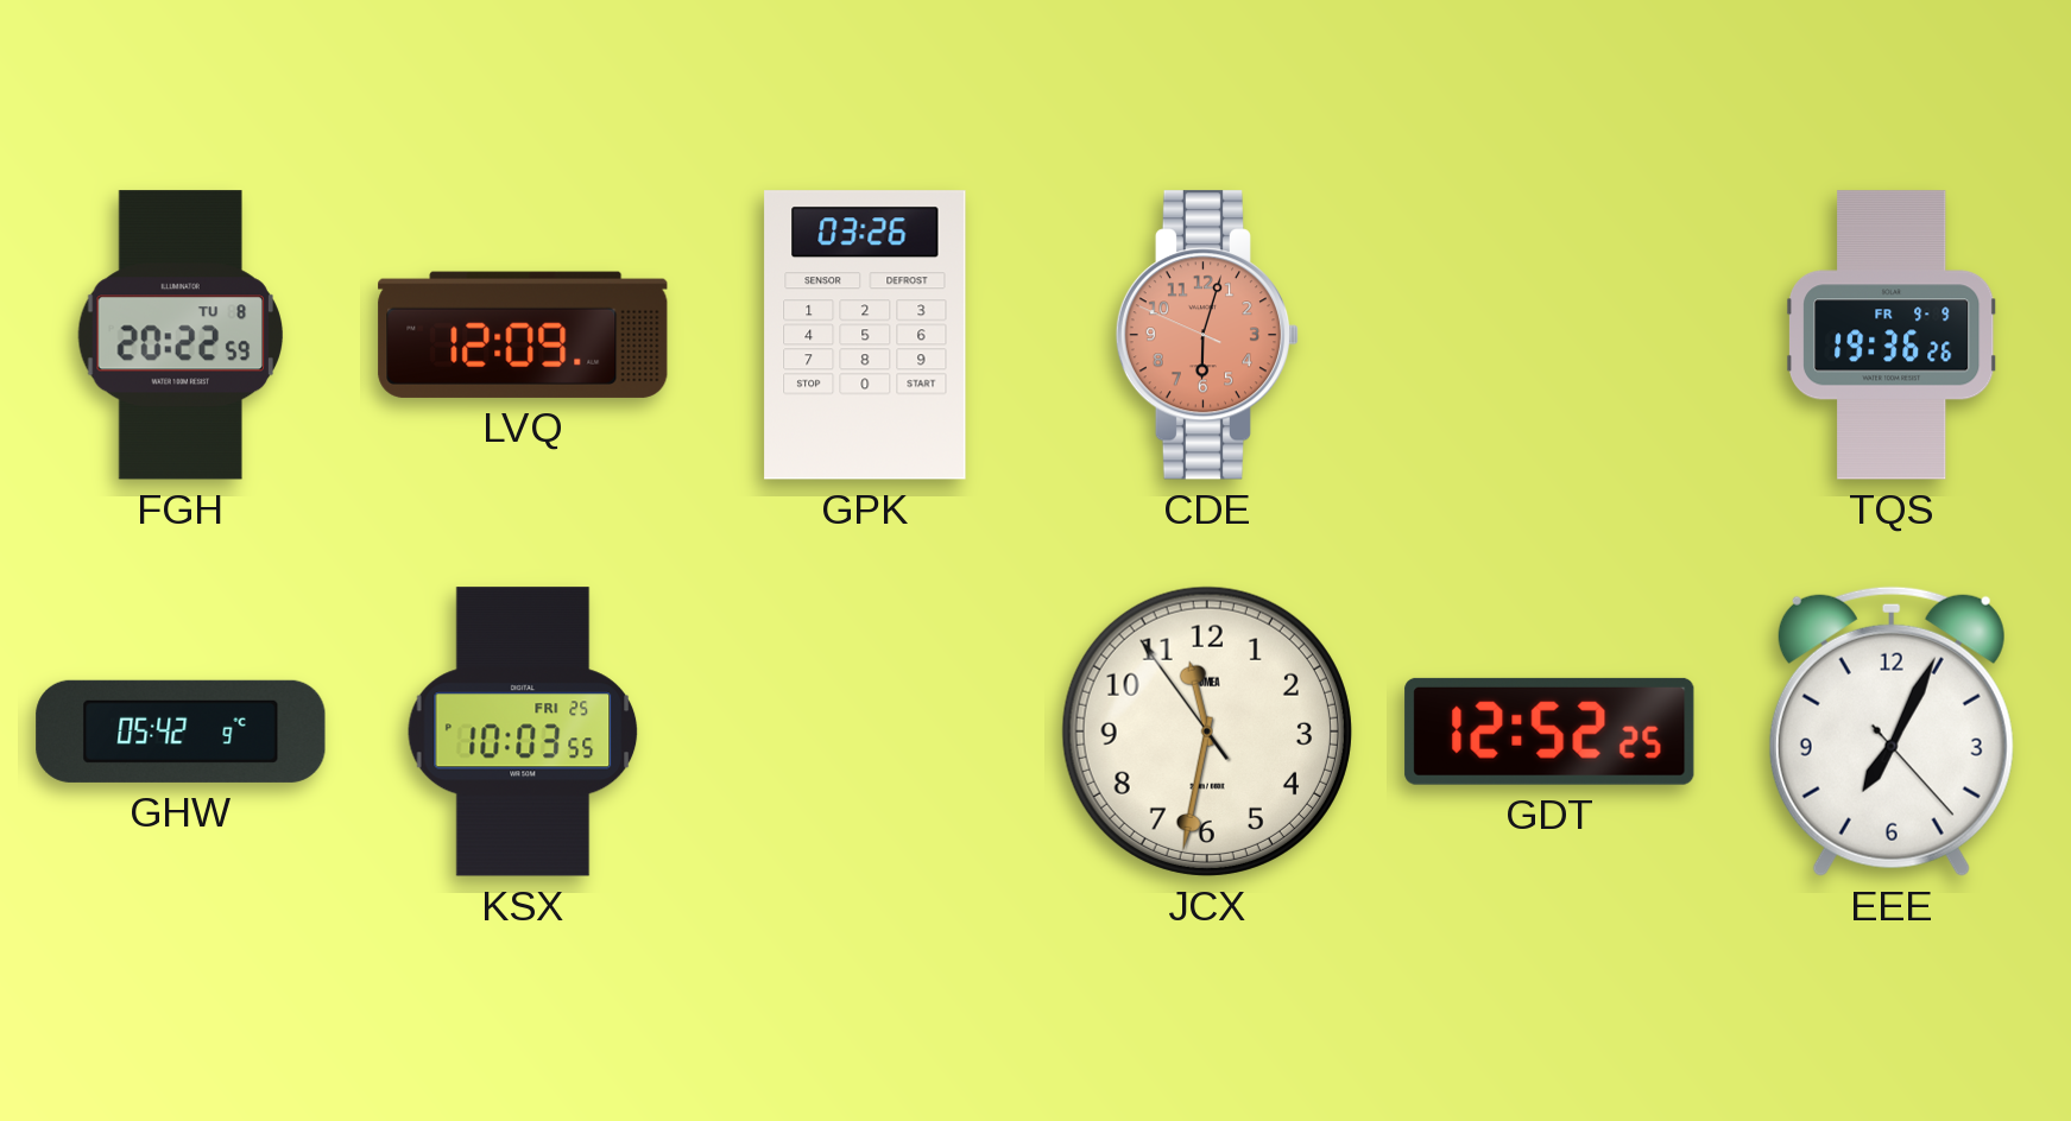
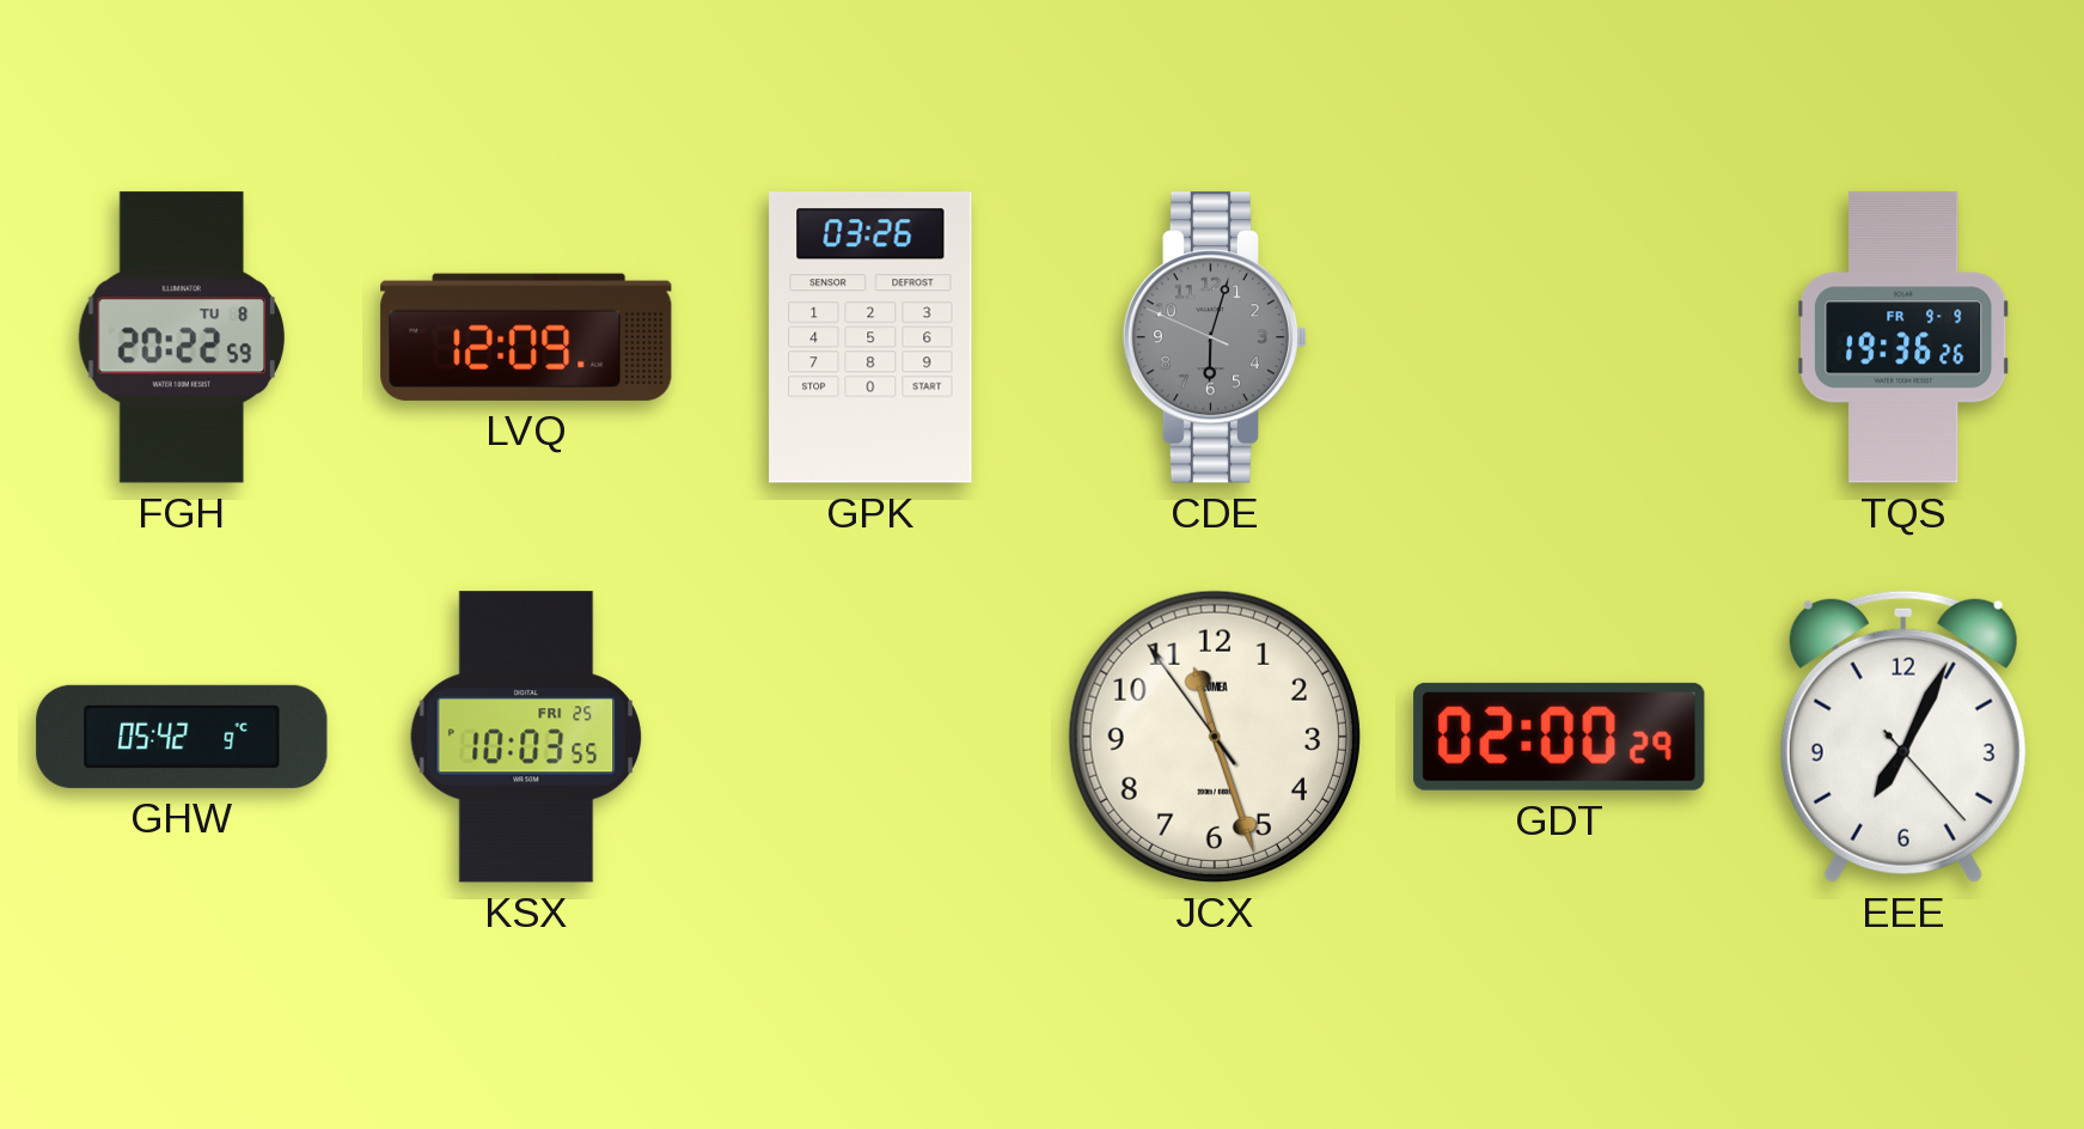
CDE dial: salmon -> grey (1215, 337)
JCX: 11:31 -> 11:26 (1215, 737)
GDT: 12:52 -> 02:00 (1559, 737)
